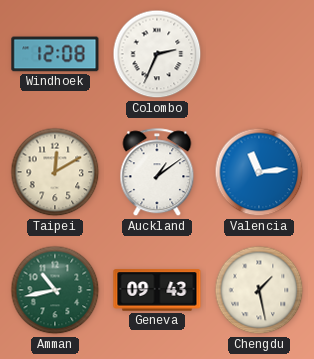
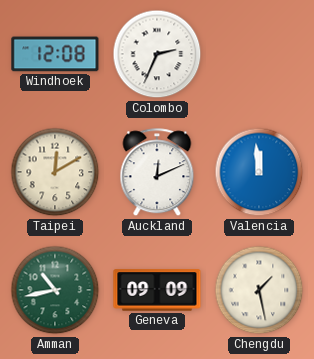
Auckland: 1:09 -> 12:11 (157, 173)
Valencia: 11:14 -> 11:59 (259, 172)
Geneva: 09:43 -> 09:09 (157, 290)
